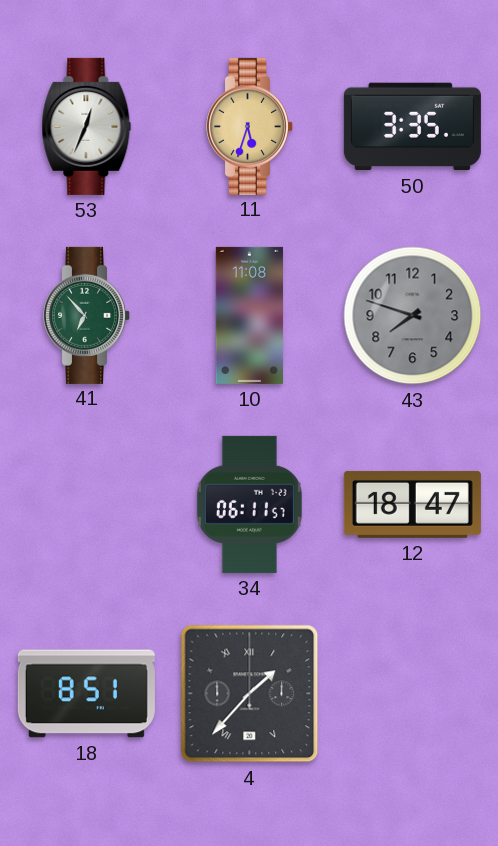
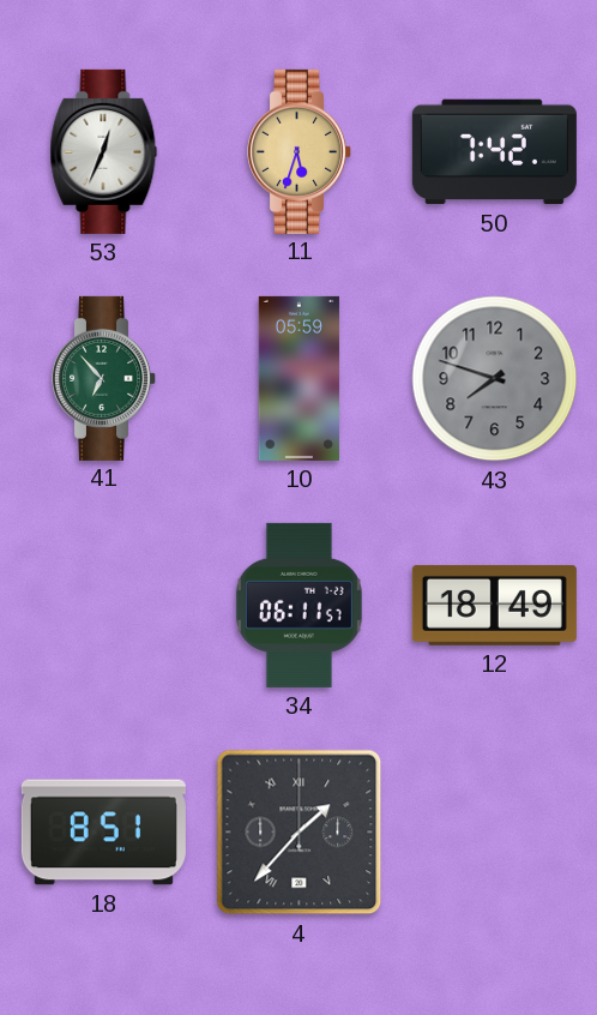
50: 3:35 -> 7:42 (494, 152)
10: 11:08 -> 05:59 (298, 378)
12: 18:47 -> 18:49 (494, 605)
